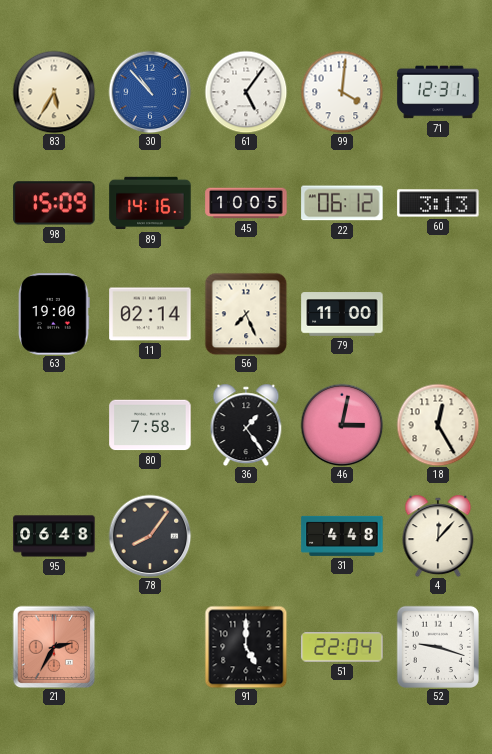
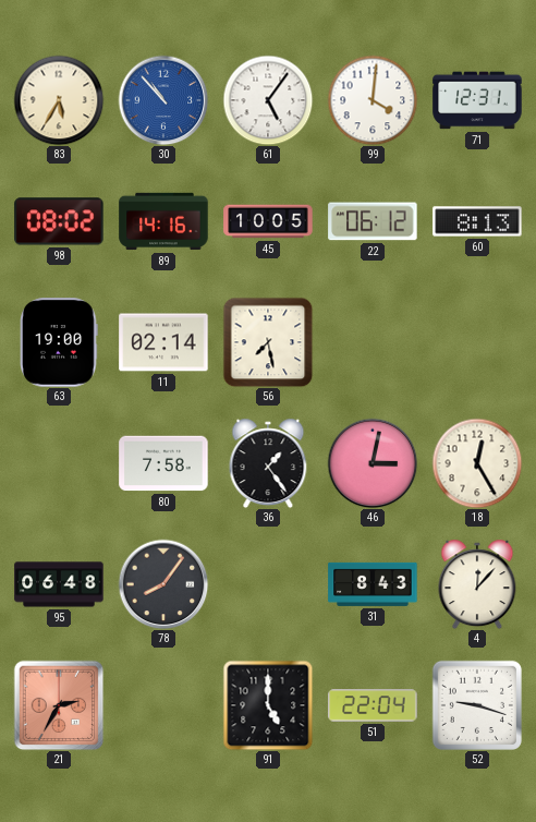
98: 15:09 -> 08:02 (59, 221)
60: 3:13 -> 8:13 (477, 221)
56: 7:26 -> 7:28 (268, 342)
79: 11:00 -> none (342, 314)
31: 4:48 -> 8:43 (373, 584)
